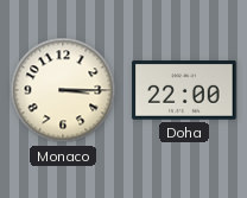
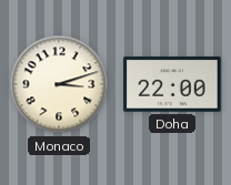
Monaco: 3:15 -> 3:12 (59, 84)
